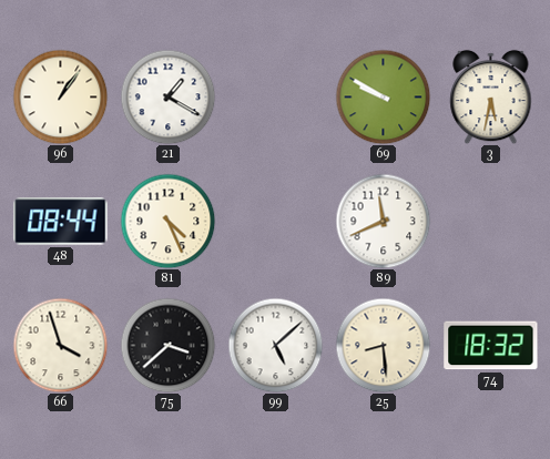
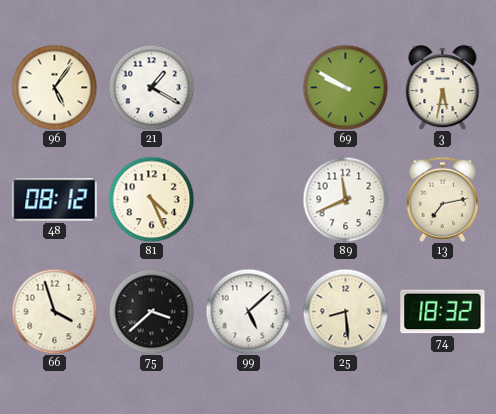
96: 1:06 -> 5:06 (54, 87)
48: 08:44 -> 08:12 (55, 200)
13: none -> 7:13 (443, 199)
